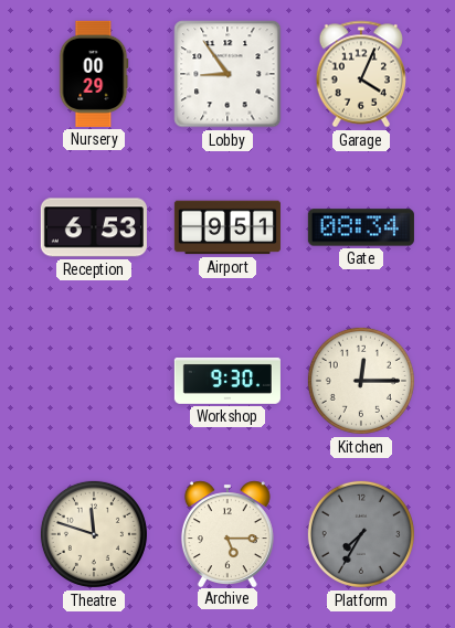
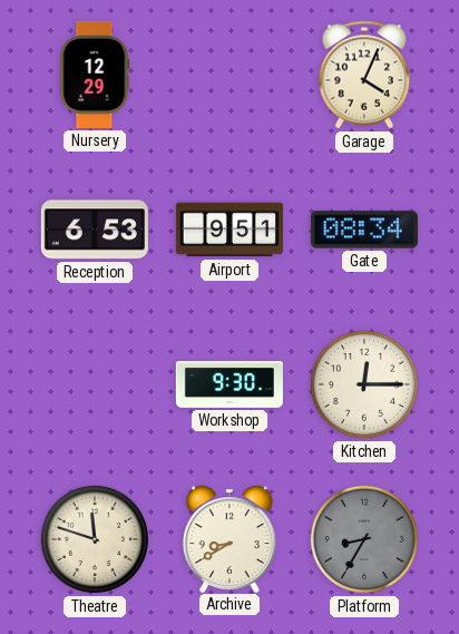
Nursery: 00:29 -> 12:29 (95, 75)
Lobby: 8:54 -> none (227, 74)
Archive: 5:15 -> 8:40 (229, 538)
Platform: 7:35 -> 8:35 (364, 539)
